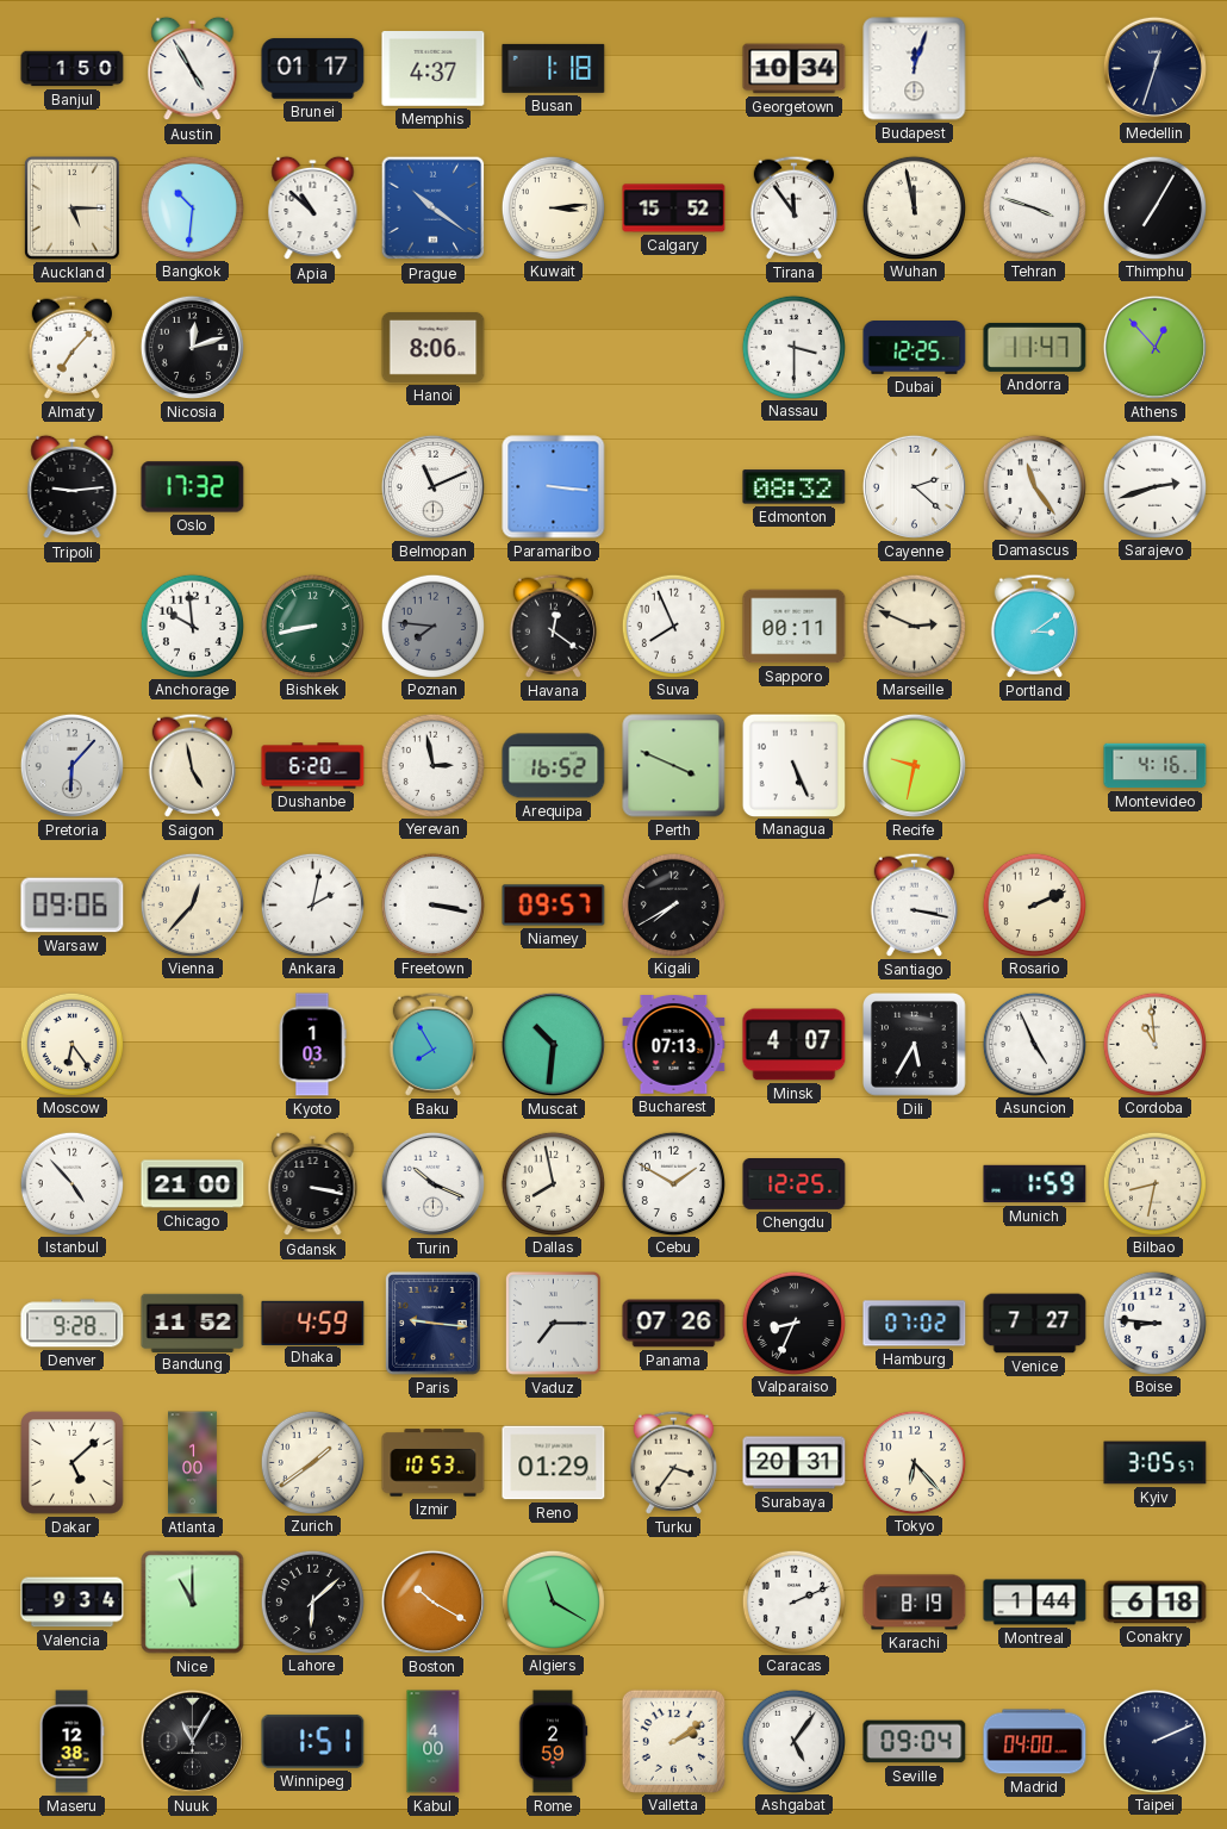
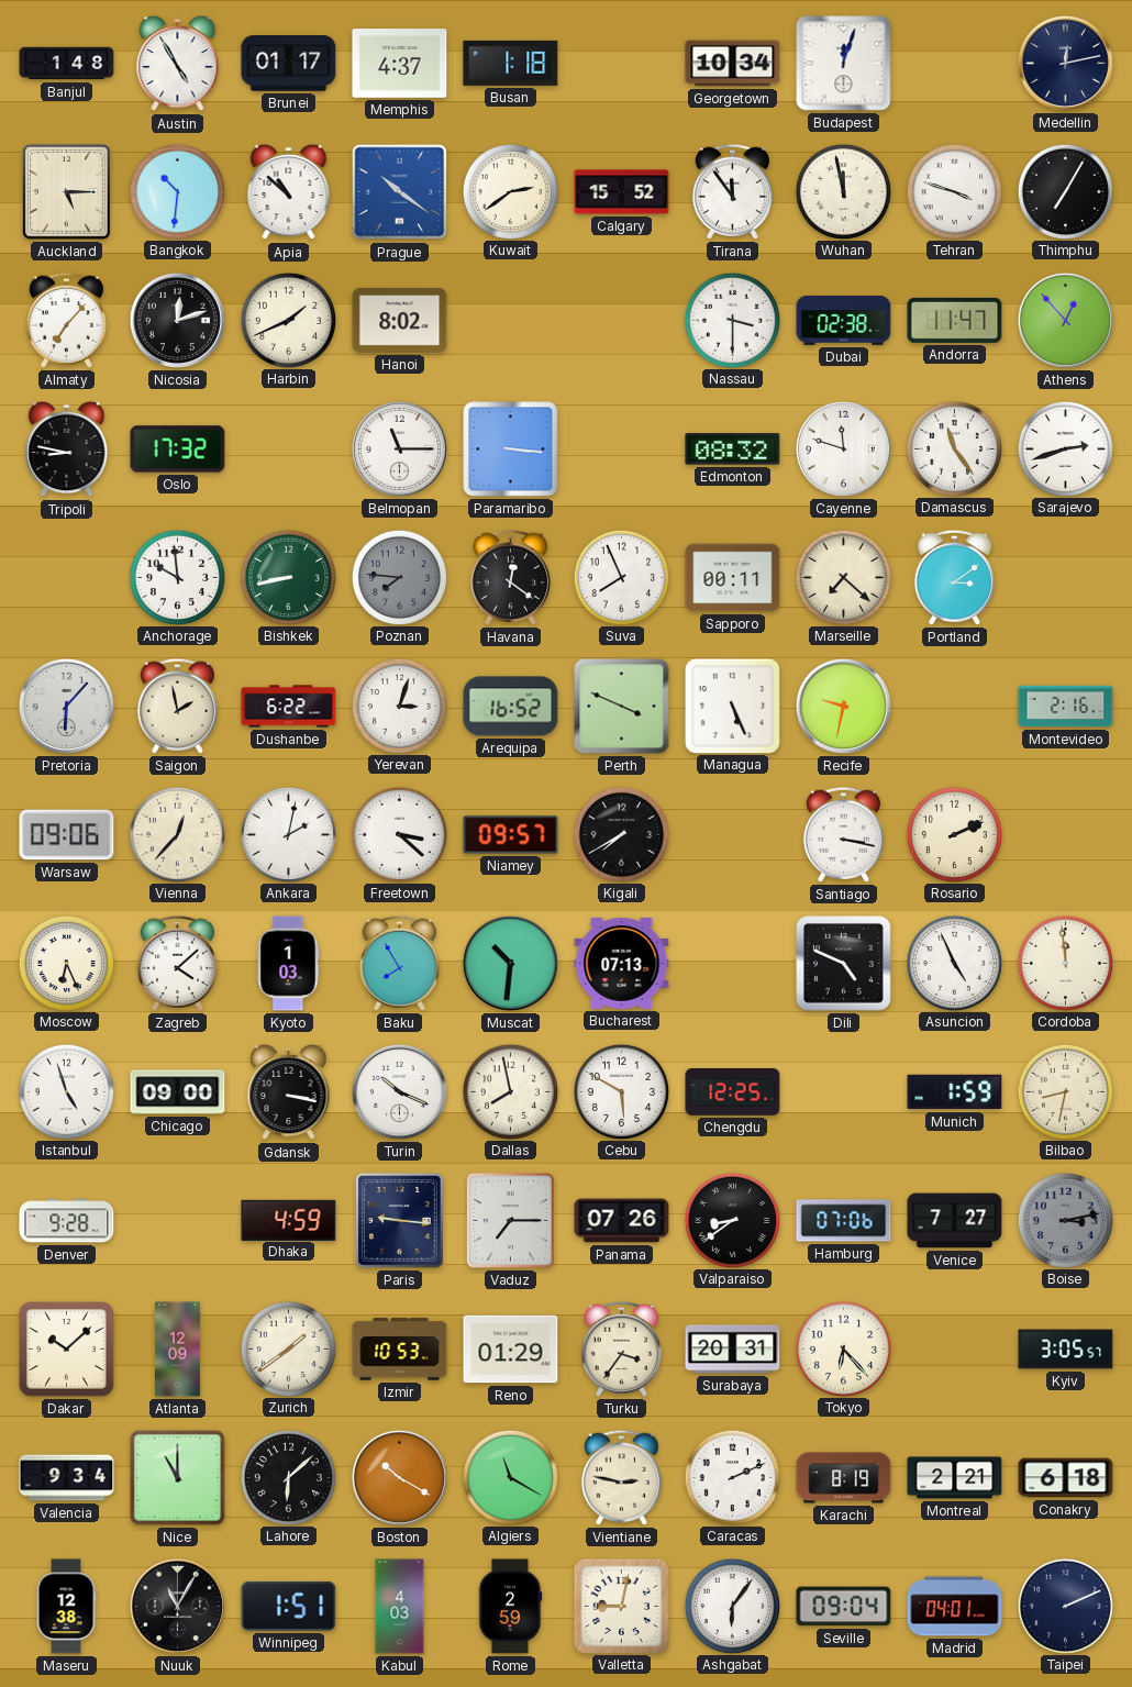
Banjul: 1:50 -> 1:48 (67, 64)
Medellin: 12:33 -> 12:13 (1065, 63)
Kuwait: 3:14 -> 2:39 (510, 191)
Harbin: none -> 1:41 (288, 320)
Hanoi: 8:06 -> 8:02 (400, 320)
Dubai: 12:25 -> 02:38 (844, 321)
Tripoli: 9:14 -> 8:47 (67, 450)
Belmopan: 11:11 -> 11:15 (399, 448)
Cayenne: 2:22 -> 11:48 (843, 448)
Marseille: 2:49 -> 7:22 (843, 577)
Saigon: 4:58 -> 1:58 (177, 706)
Dushanbe: 6:20 -> 6:22 (289, 707)
Yerevan: 2:58 -> 3:03 (399, 706)
Montevideo: 4:16 -> 2:16 (1066, 707)
Freetown: 3:17 -> 3:22 (399, 834)
Moscow: 6:24 -> 6:26 (66, 963)
Zagreb: none -> 4:08 (177, 963)
Minsk: 4:07 -> none (795, 1045)
Dili: 5:35 -> 4:49 (844, 964)
Cordoba: 10:59 -> 11:59 (1065, 963)
Istanbul: 4:53 -> 4:57 (66, 1091)
Chicago: 21:00 -> 09:00 (178, 1092)
Cebu: 1:50 -> 5:50 (621, 1091)
Bandung: 11:52 -> none (193, 1323)
Valparaiso: 8:34 -> 8:39 (732, 1220)
Hamburg: 07:02 -> 07:06 (844, 1221)
Boise: 8:46 -> 3:13 (1065, 1220)
Boise dial: white -> grey (1065, 1220)
Dakar: 5:08 -> 10:08 (67, 1350)
Atlanta: 1:00 -> 12:09 (178, 1350)
Vientiane: none -> 2:47 (621, 1477)
Montreal: 1:44 -> 2:21 (955, 1478)
Kabul: 4:00 -> 4:03 (400, 1607)
Valletta: 2:09 -> 9:02 (621, 1606)
Ashgabat: 5:06 -> 6:06 (732, 1606)
Madrid: 04:00 -> 04:01 (955, 1607)
